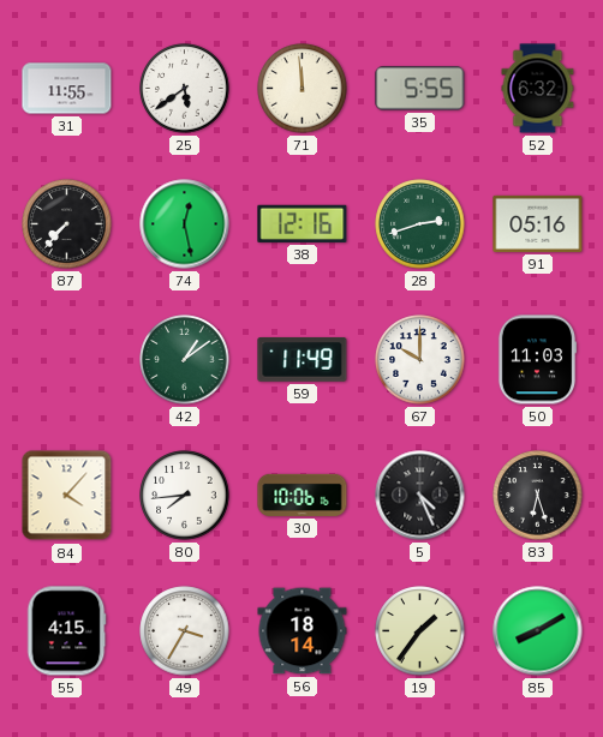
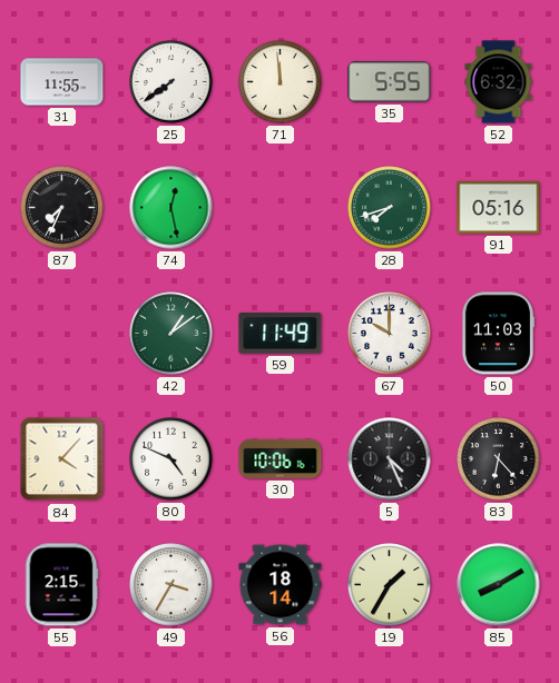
25: 5:39 -> 7:39 (171, 82)
87: 7:37 -> 7:34 (62, 208)
38: 12:16 -> none (303, 223)
28: 2:42 -> 7:42 (390, 208)
80: 7:44 -> 4:49 (171, 459)
83: 6:27 -> 6:23 (499, 459)
55: 4:15 -> 2:15 (61, 585)
19: 1:36 -> 1:35 (390, 585)
